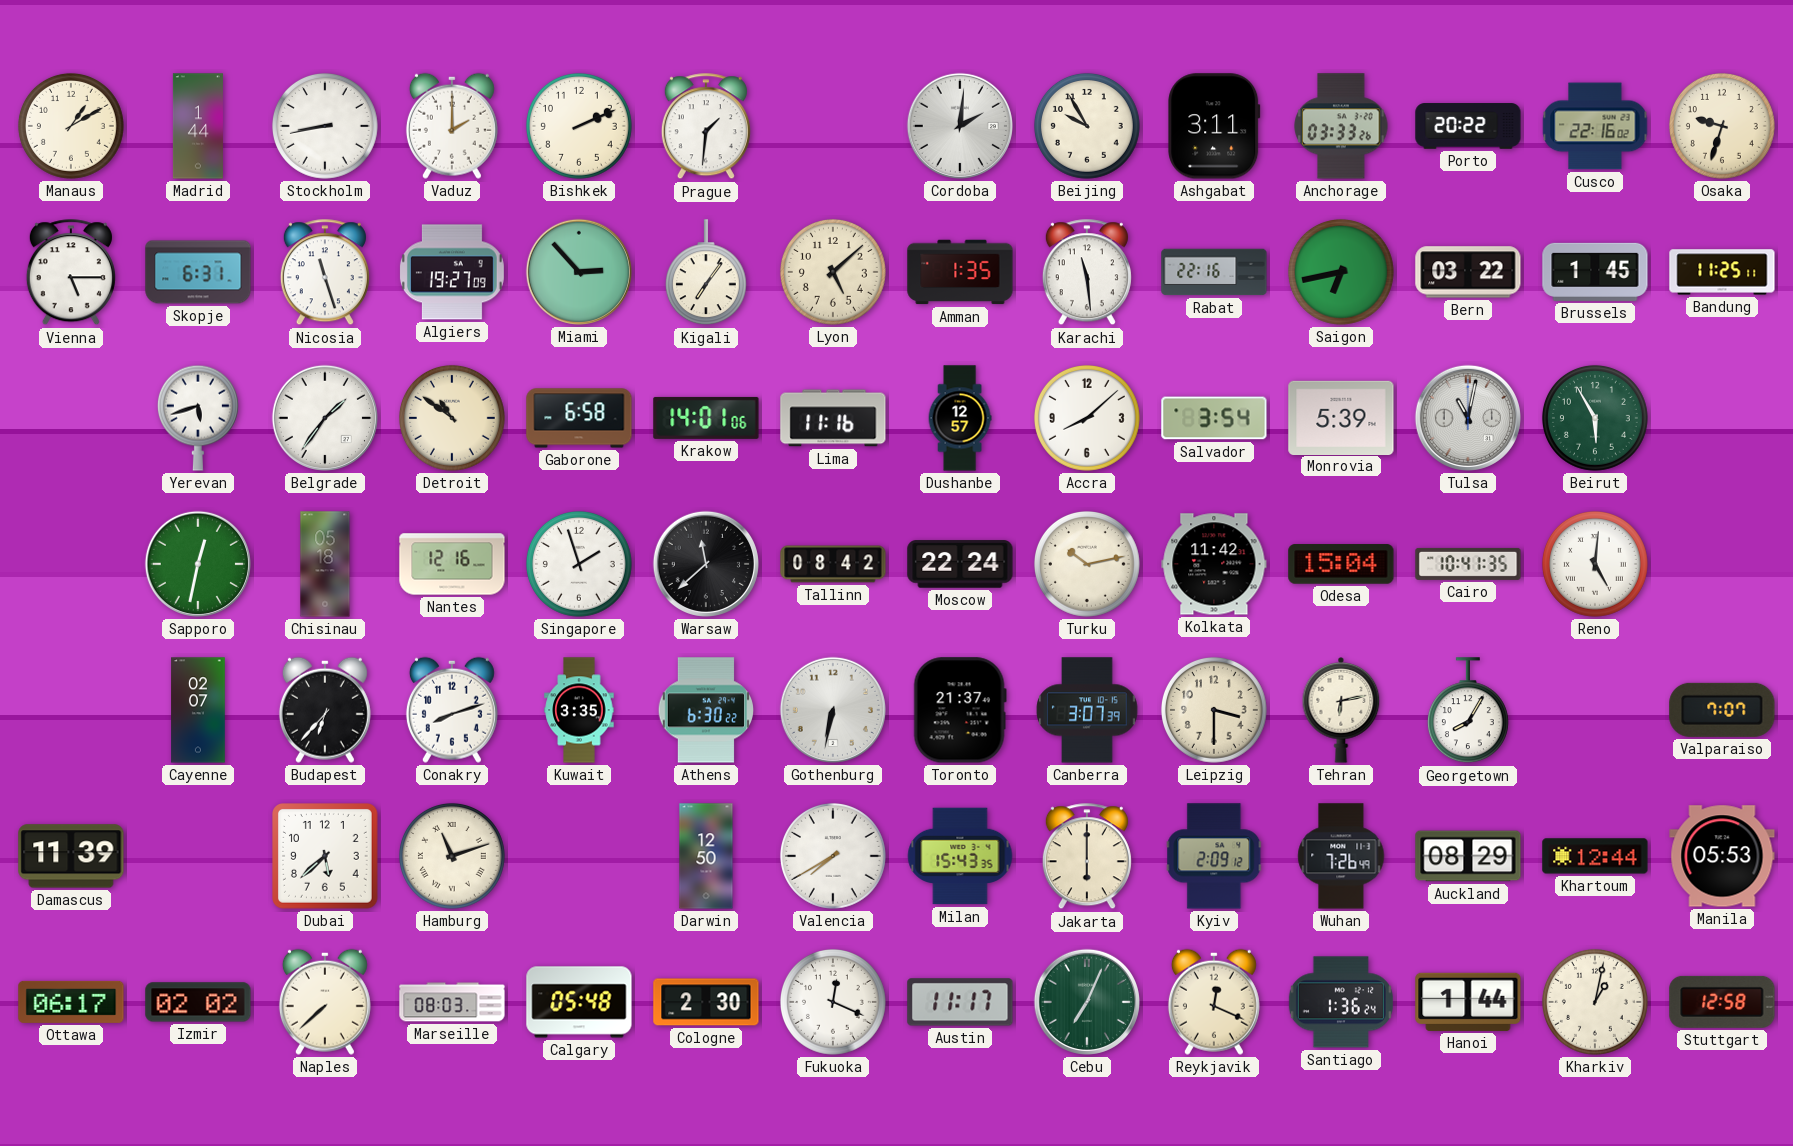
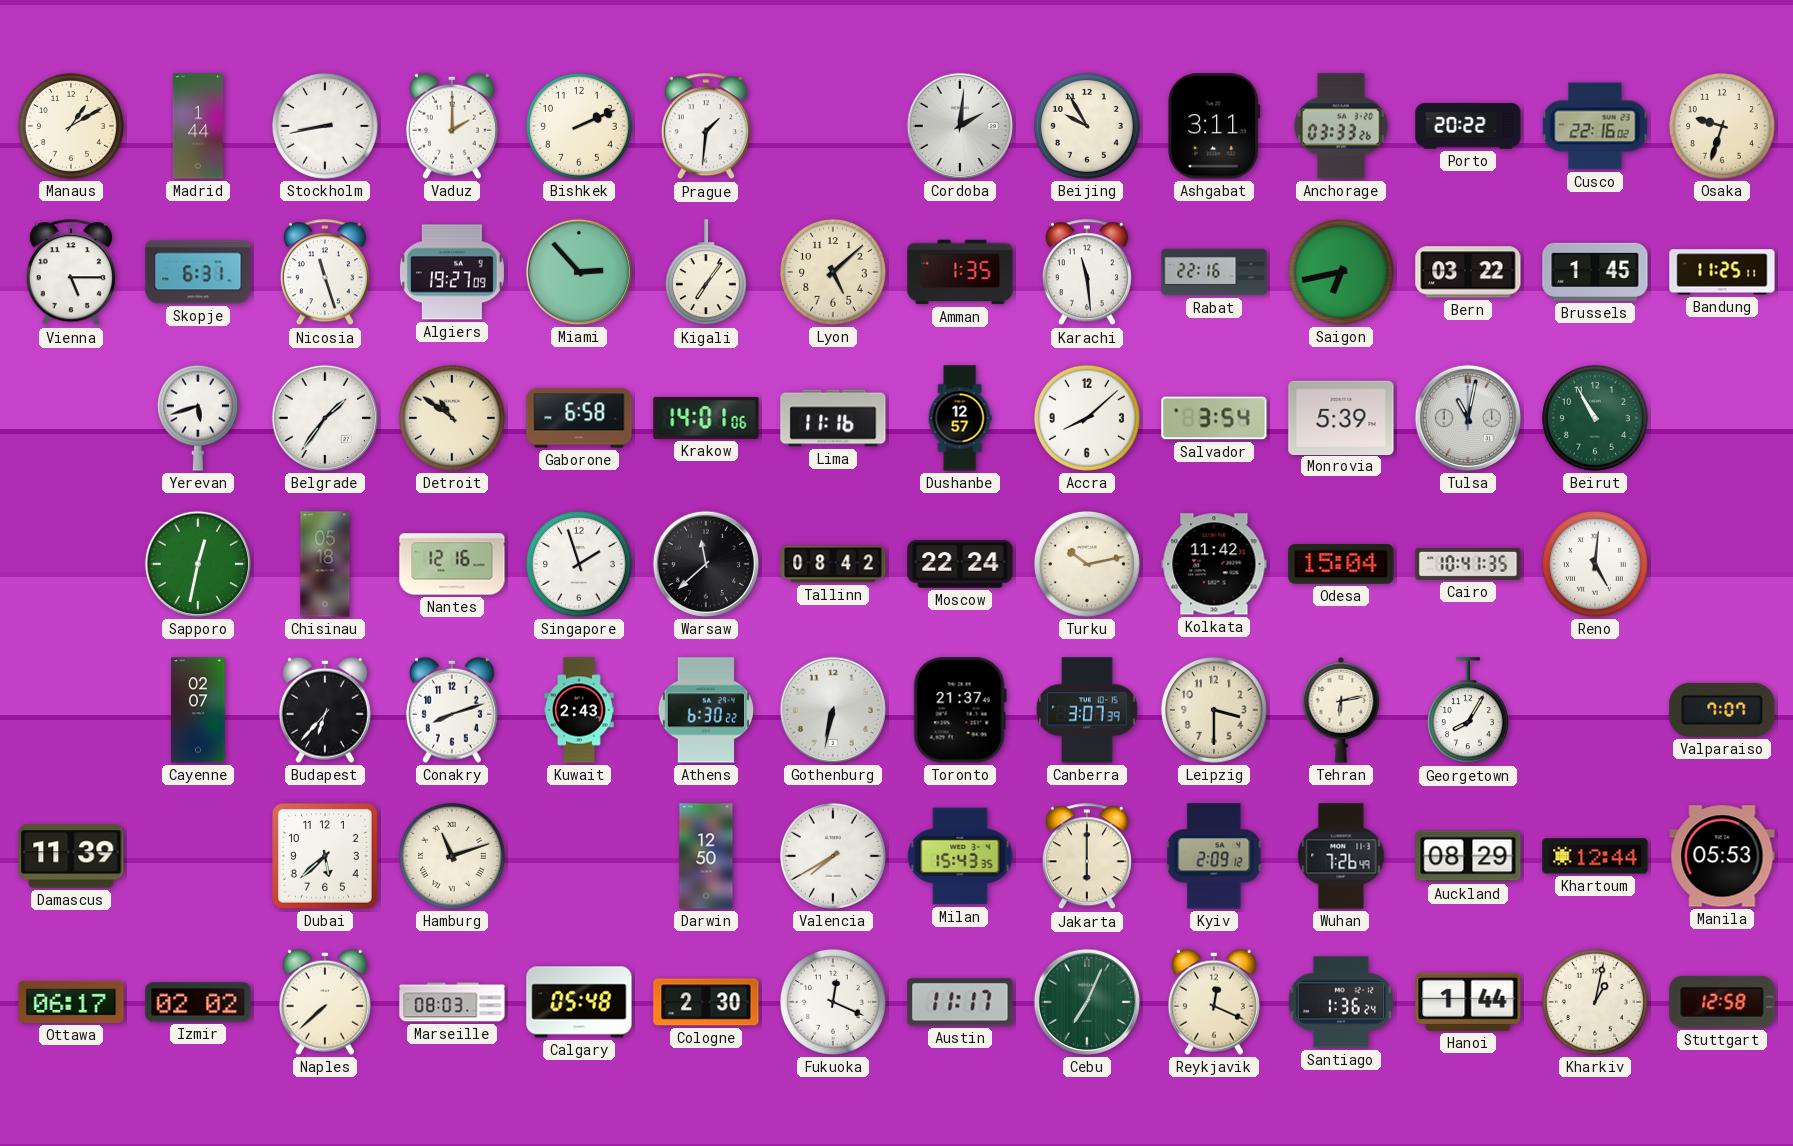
Beirut: 5:55 -> 10:55 (1595, 418)
Kuwait: 3:35 -> 2:43 (579, 710)
